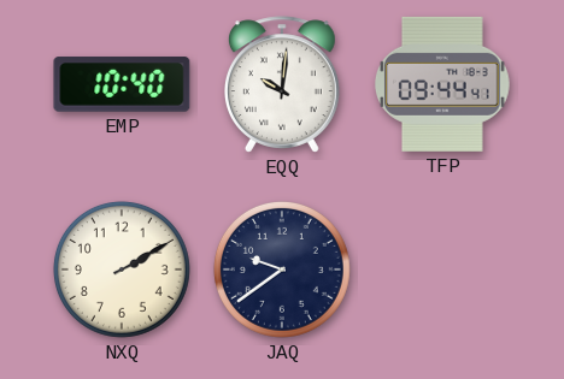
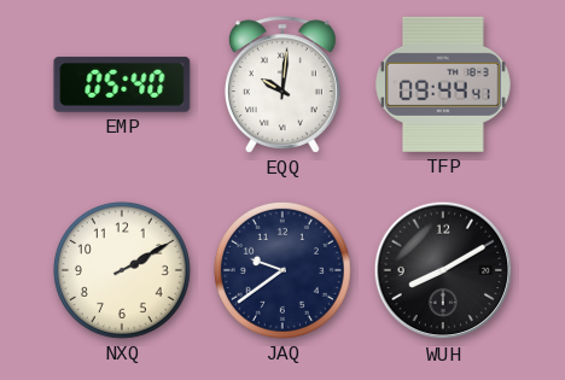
EMP: 10:40 -> 05:40 (122, 84)
WUH: none -> 8:10 (443, 270)
